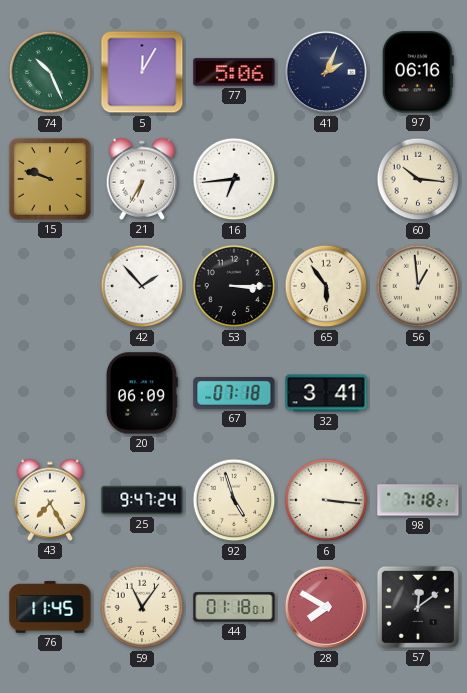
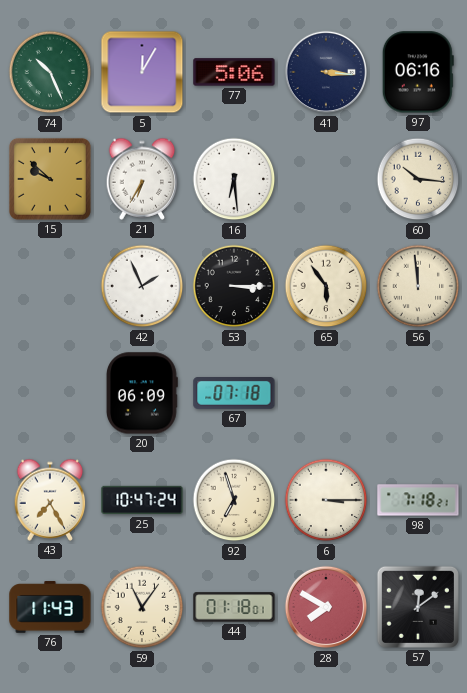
41: 2:04 -> 3:16 (326, 72)
15: 9:48 -> 9:52 (50, 179)
16: 6:44 -> 6:29 (234, 179)
42: 1:53 -> 1:56 (142, 286)
56: 12:59 -> 11:59 (418, 286)
32: 3:41 -> none (326, 393)
25: 9:47 -> 10:47 (142, 500)
92: 4:57 -> 6:57 (234, 500)
6: 3:16 -> 3:15 (326, 500)
76: 11:45 -> 11:43 (50, 607)
